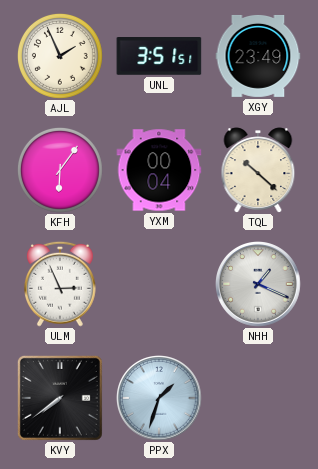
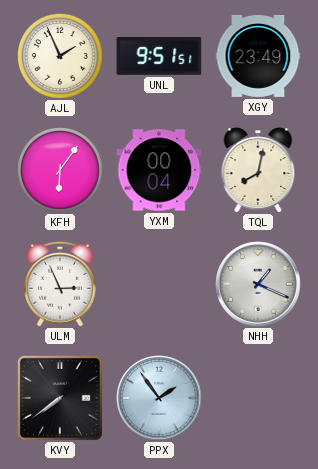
UNL: 3:51 -> 9:51 (159, 57)
TQL: 10:22 -> 8:02 (258, 170)
PPX: 1:33 -> 1:54 (160, 399)
